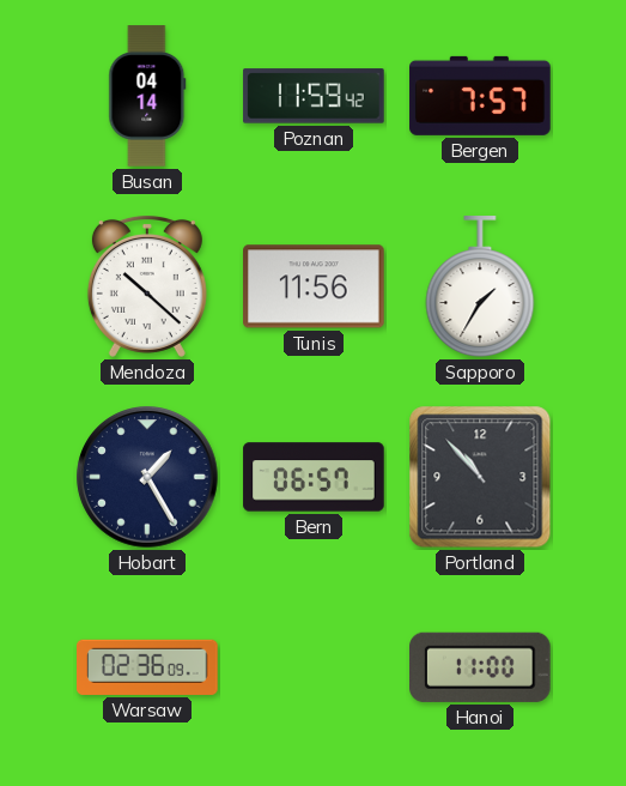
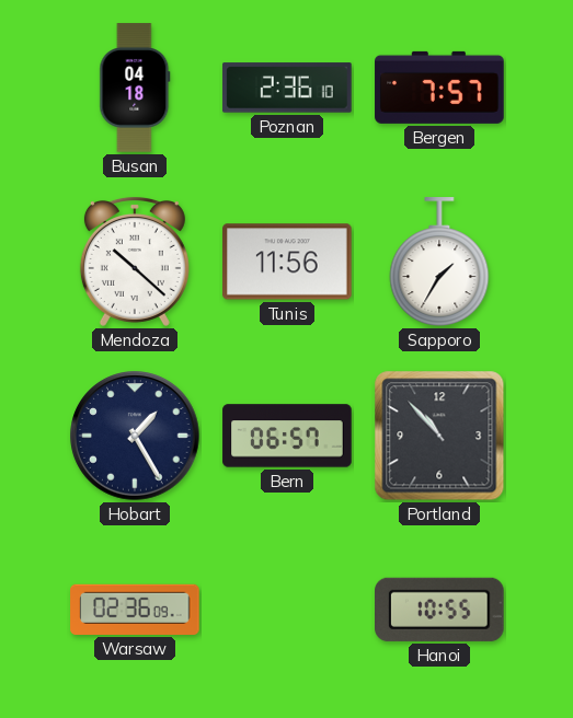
Busan: 04:14 -> 04:18 (135, 88)
Poznan: 11:59 -> 2:36 (287, 88)
Hanoi: 11:00 -> 10:55 (440, 610)
